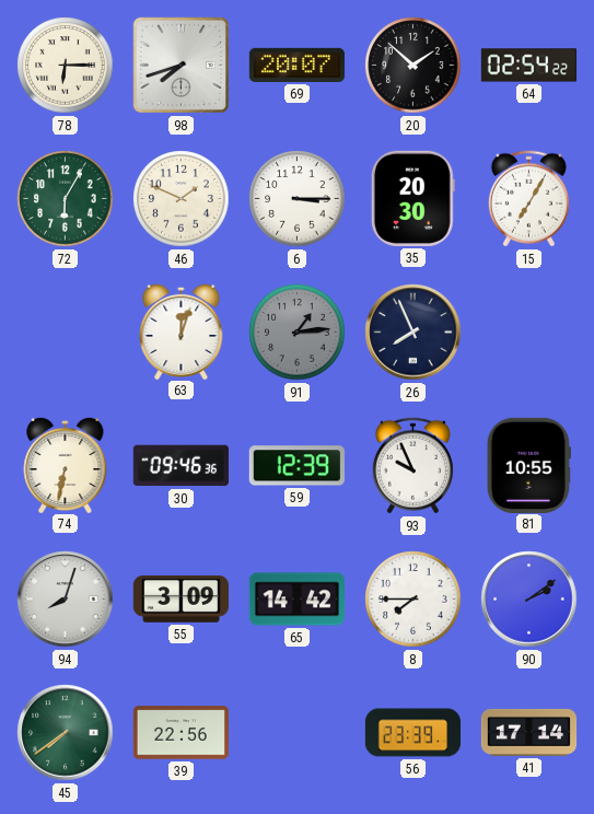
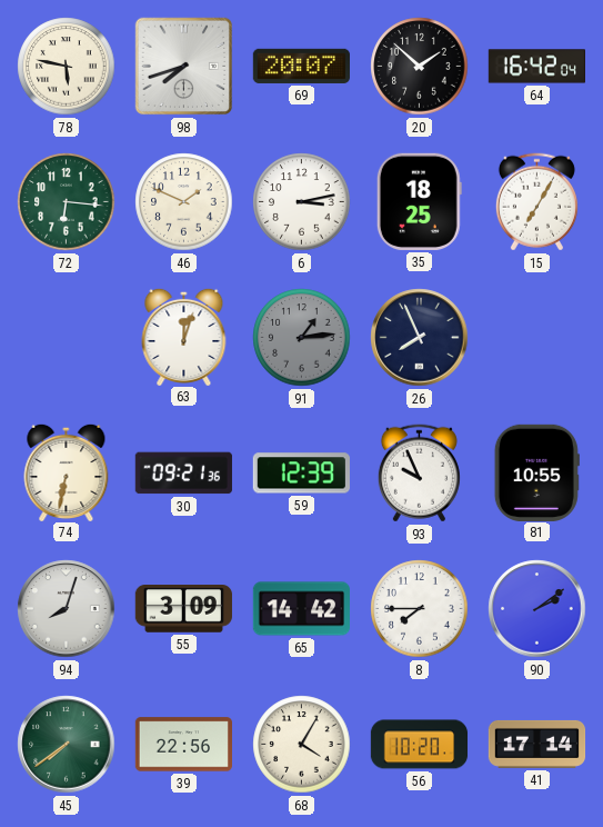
78: 6:15 -> 5:47 (67, 67)
64: 02:54 -> 16:42 (536, 67)
72: 6:05 -> 6:16 (67, 202)
6: 3:15 -> 3:13 (302, 202)
35: 20:30 -> 18:25 (419, 201)
30: 09:46 -> 09:21 (183, 474)
68: none -> 4:05 (302, 745)
56: 23:39 -> 10:20 (420, 745)
